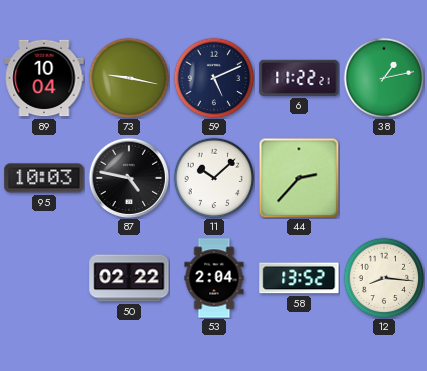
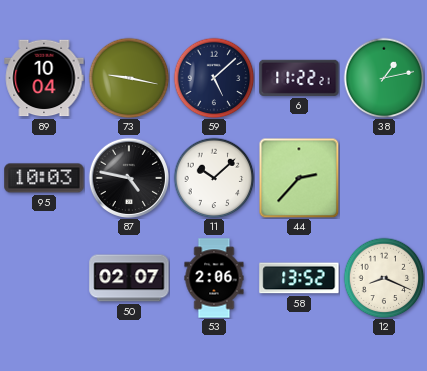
59: 5:11 -> 5:08 (214, 78)
50: 02:22 -> 02:07 (129, 278)
53: 2:04 -> 2:06 (214, 278)
12: 8:16 -> 8:19 (384, 278)
